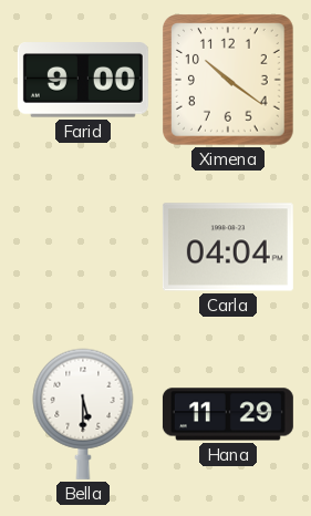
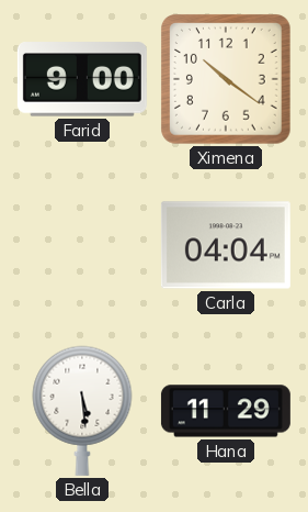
Bella: 5:30 -> 5:29 (82, 411)
